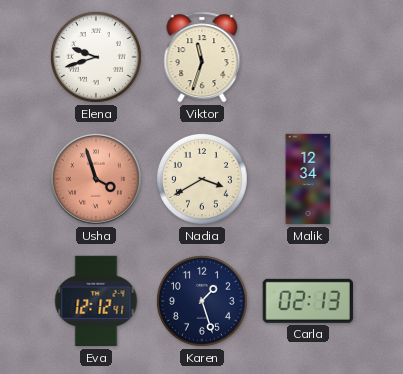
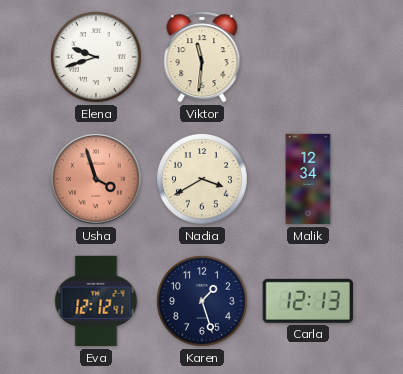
Viktor: 11:33 -> 11:31 (202, 57)
Carla: 02:13 -> 12:13 (308, 301)
